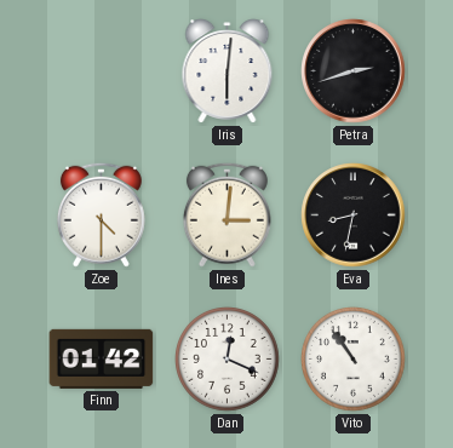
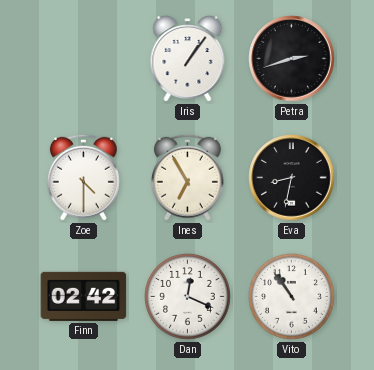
Iris: 6:01 -> 1:06 (188, 59)
Ines: 3:01 -> 6:55 (187, 177)
Finn: 01:42 -> 02:42 (84, 296)
